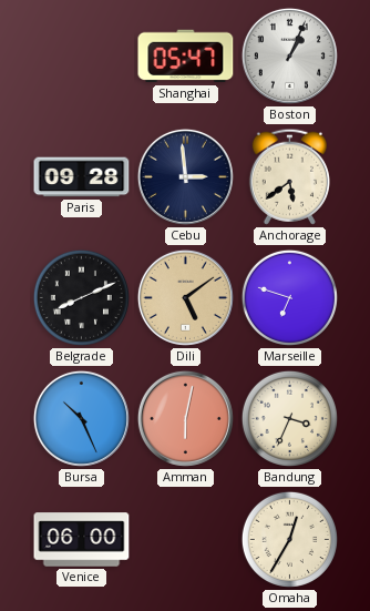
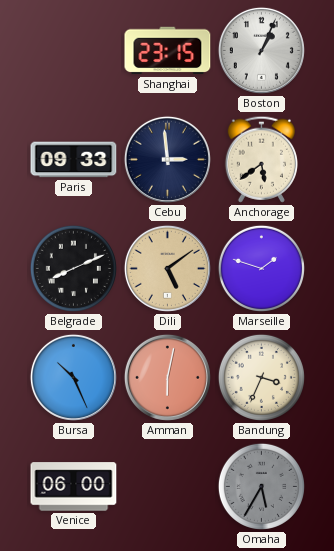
Shanghai: 05:47 -> 23:15 (168, 51)
Paris: 09:28 -> 09:33 (74, 160)
Marseille: 6:48 -> 1:48 (261, 268)
Omaha: 12:35 -> 5:35 (261, 486)
Omaha dial: cream -> grey (261, 486)
